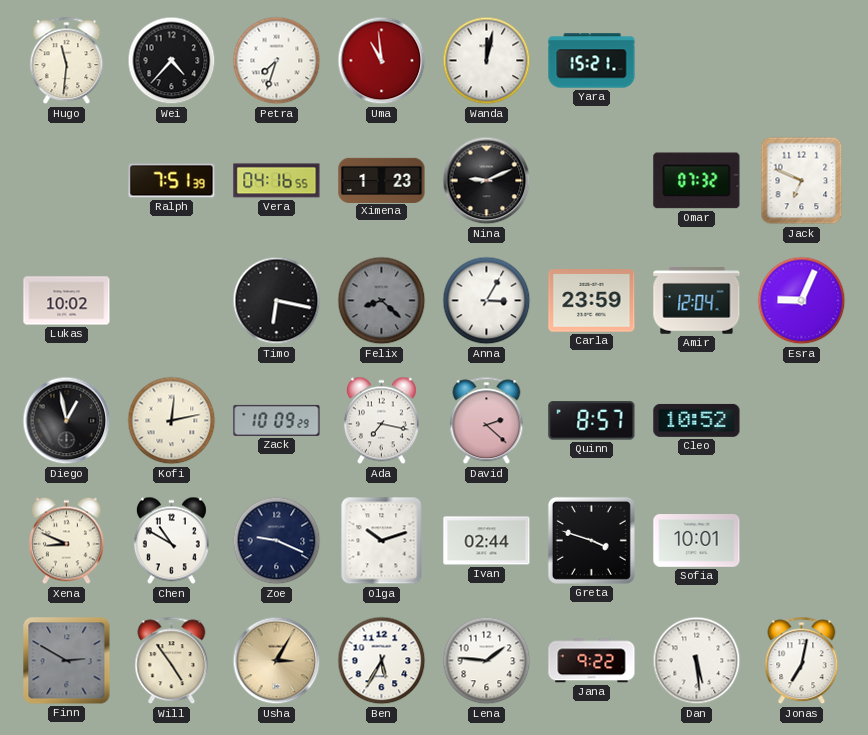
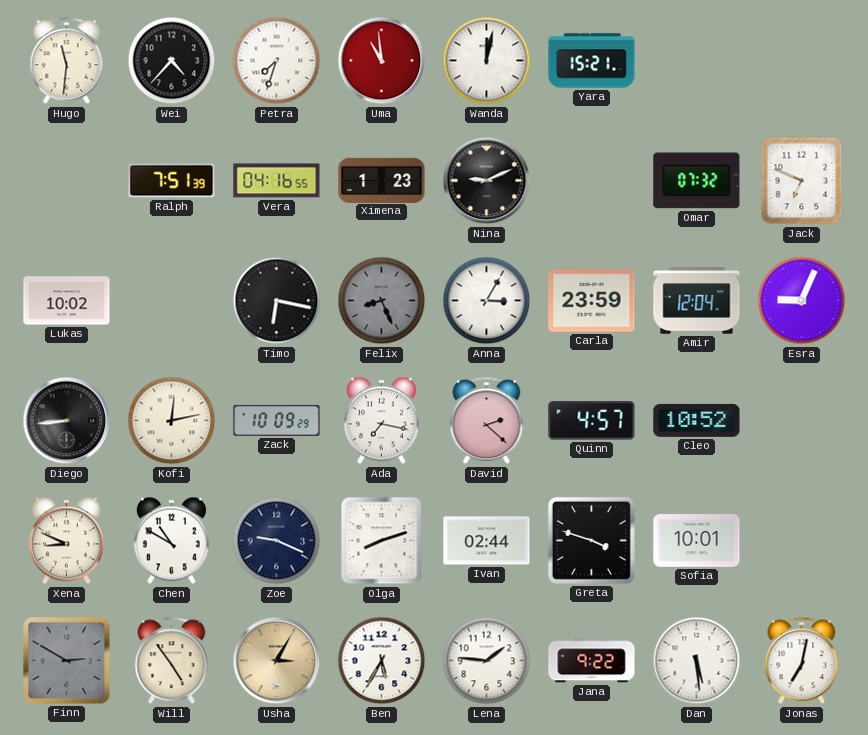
Felix: 8:22 -> 8:26 (382, 301)
Diego: 12:58 -> 8:44 (67, 421)
Quinn: 8:57 -> 4:57 (592, 421)
Olga: 10:12 -> 8:12 (382, 541)
